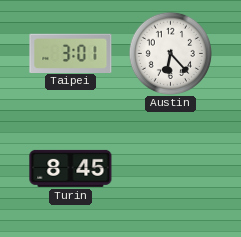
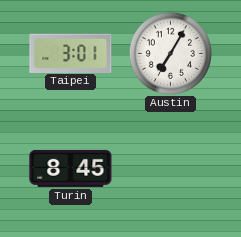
Austin: 6:23 -> 7:05 (170, 53)
